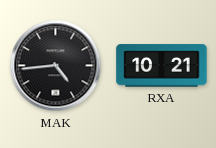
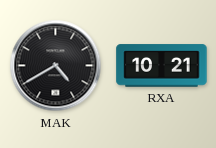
MAK: 4:44 -> 4:40 (56, 66)
